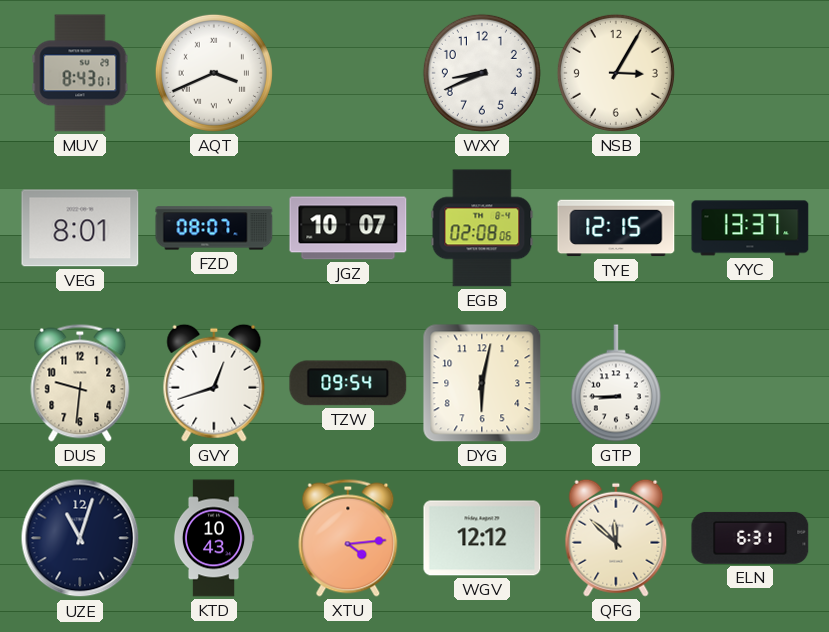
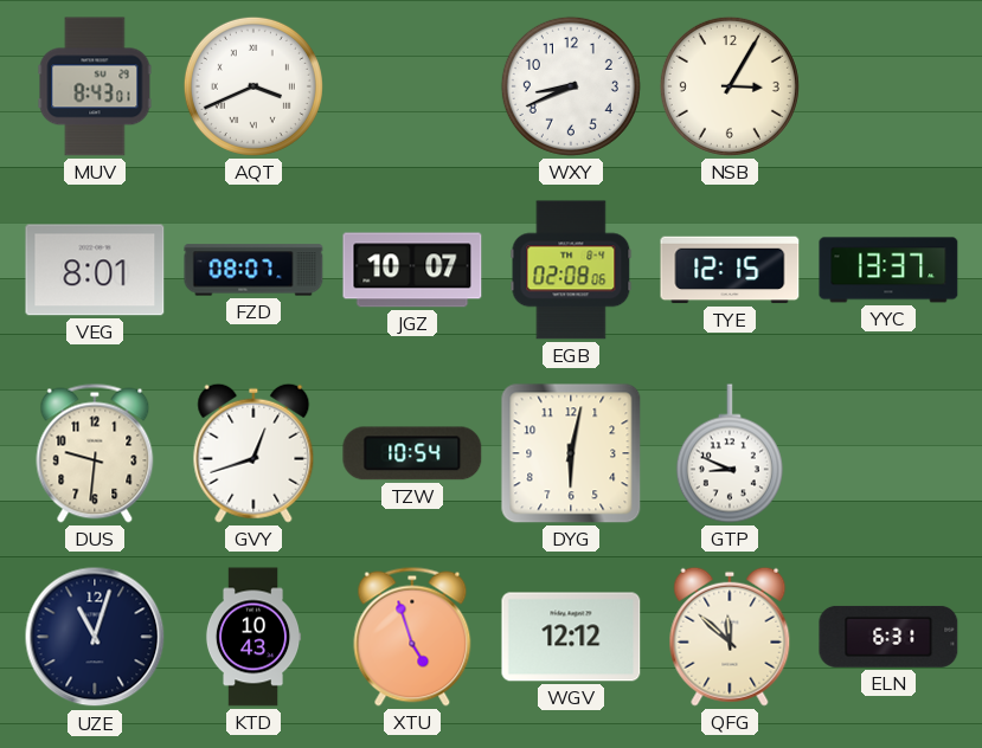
TZW: 09:54 -> 10:54 (412, 453)
GTP: 8:45 -> 8:49 (730, 453)
XTU: 4:14 -> 4:57 (412, 637)
